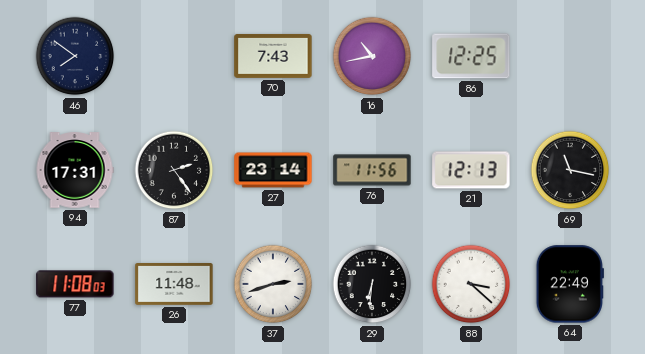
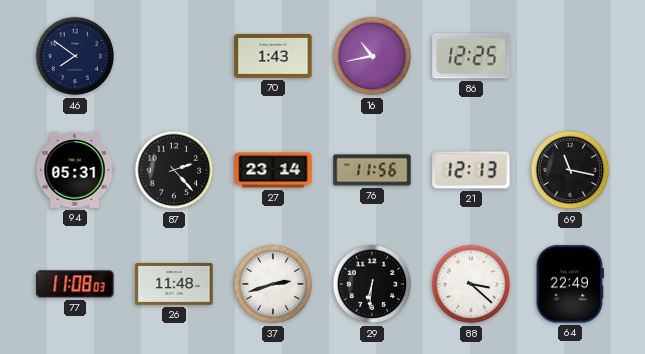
70: 7:43 -> 1:43 (273, 56)
94: 17:31 -> 05:31 (75, 170)
87: 2:24 -> 2:23 (174, 170)
